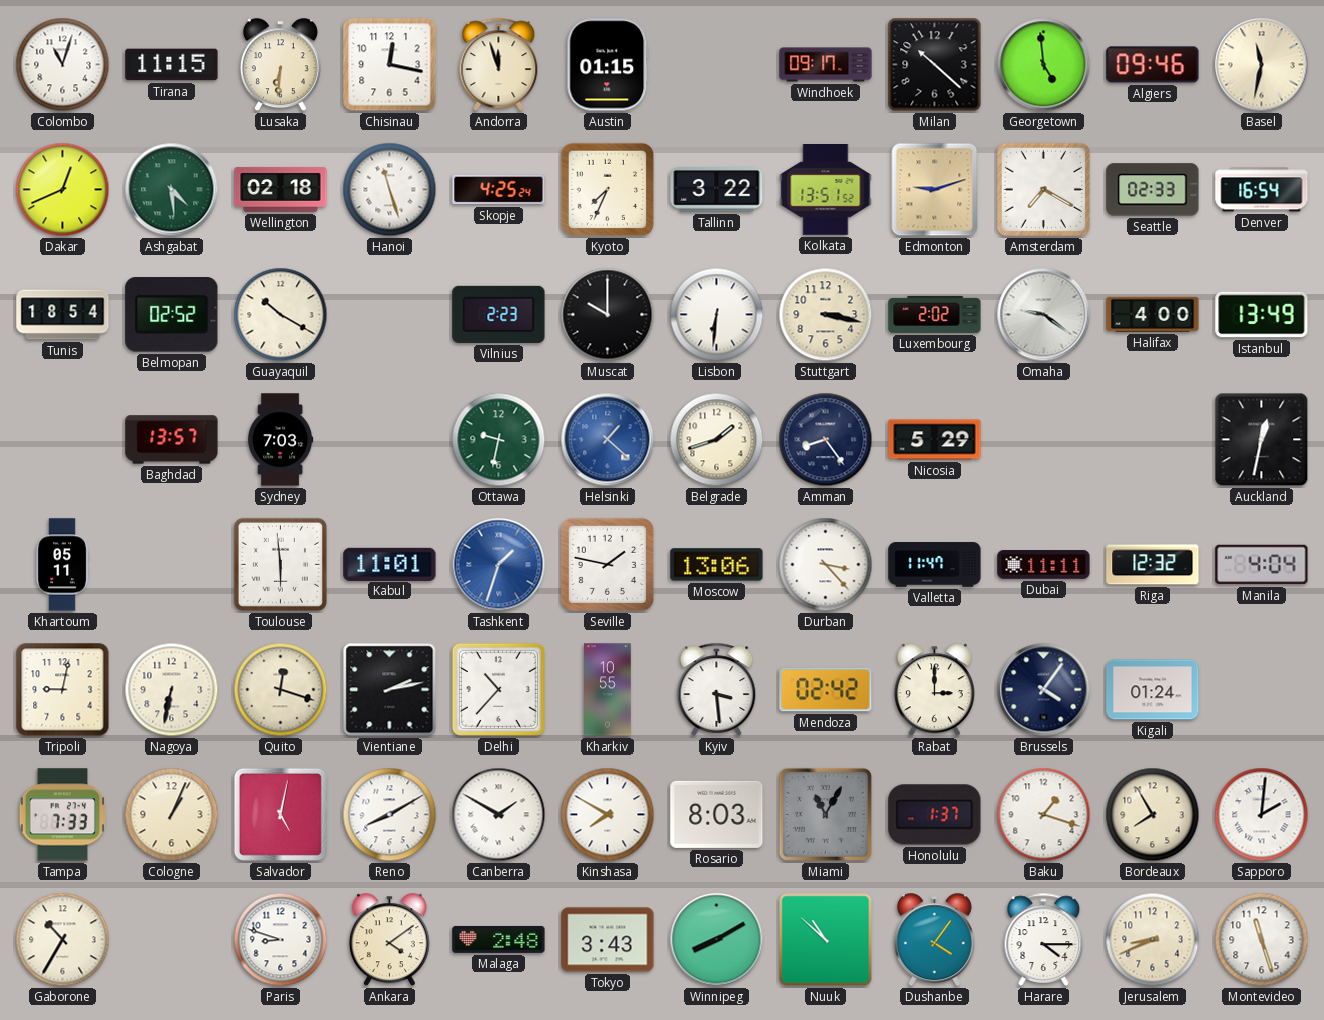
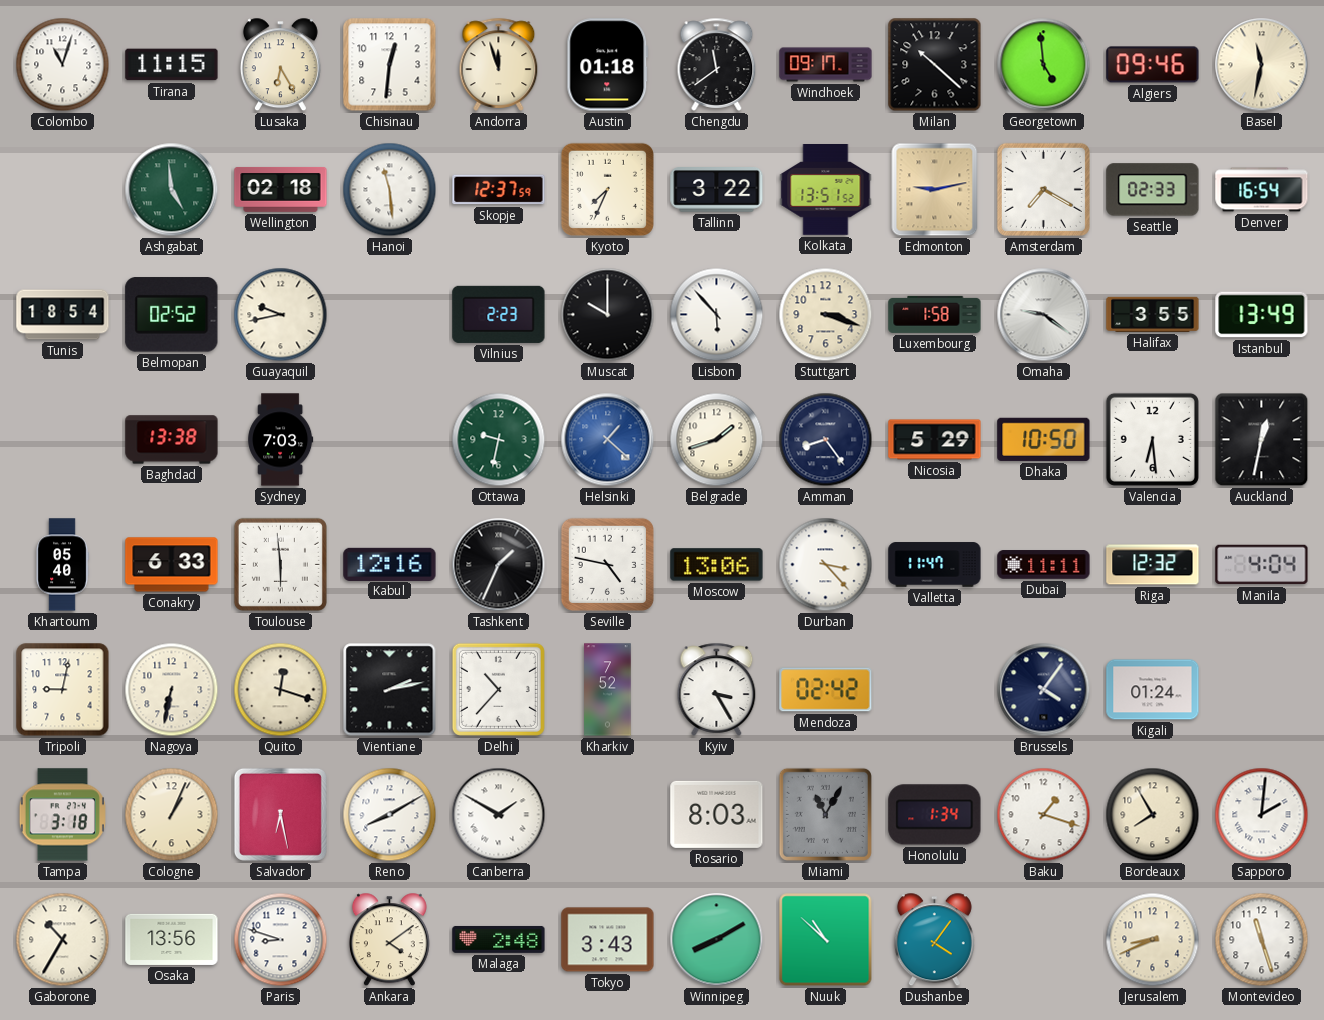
Lusaka: 6:31 -> 6:25 (280, 65)
Chisinau: 12:17 -> 12:31 (390, 65)
Austin: 01:15 -> 01:18 (608, 65)
Chengdu: none -> 11:39 (717, 64)
Dakar: 12:41 -> none (63, 190)
Ashgabat: 4:29 -> 4:59 (172, 190)
Hanoi: 11:27 -> 11:29 (390, 190)
Skopje: 4:25 -> 12:37 (499, 190)
Edmonton: 9:12 -> 9:13 (935, 190)
Guayaquil: 10:20 -> 9:43 (281, 315)
Lisbon: 6:31 -> 5:53 (717, 315)
Stuttgart: 3:17 -> 3:18 (826, 315)
Luxembourg: 2:02 -> 1:58 (935, 314)
Halifax: 4:00 -> 3:55 (1153, 314)
Baghdad: 13:57 -> 13:38 (172, 440)
Dhaka: none -> 10:50 (1044, 439)
Valencia: none -> 6:29 (1152, 439)
Khartoum: 05:11 -> 05:40 (62, 565)
Conakry: none -> 6:33 (172, 565)
Kabul: 11:01 -> 12:16 (390, 564)
Tashkent: 1:33 -> 1:34 (499, 565)
Tashkent dial: blue -> black (499, 565)
Seville: 1:47 -> 4:47 (607, 564)
Kharkiv: 10:55 -> 7:52 (608, 690)
Kyiv: 3:29 -> 3:25 (717, 689)
Rabat: 3:00 -> none (934, 690)
Tampa: 7:33 -> 3:18 (62, 815)
Salvador: 5:02 -> 6:28 (280, 814)
Kinshasa: 7:50 -> none (608, 815)
Honolulu: 1:37 -> 1:34 (935, 815)
Osaka: none -> 13:56 (172, 939)
Harare: 4:15 -> none (1044, 939)
